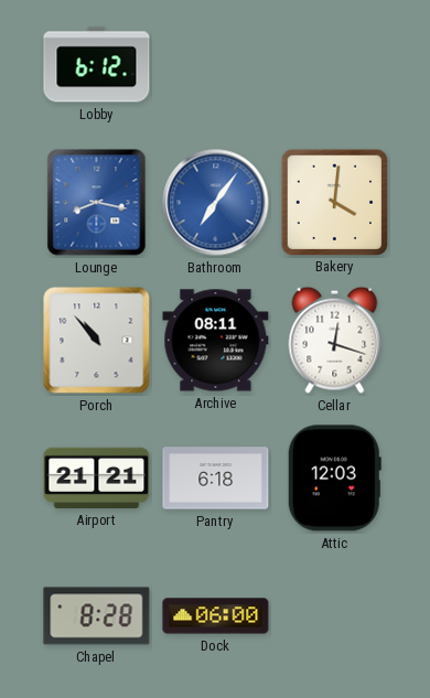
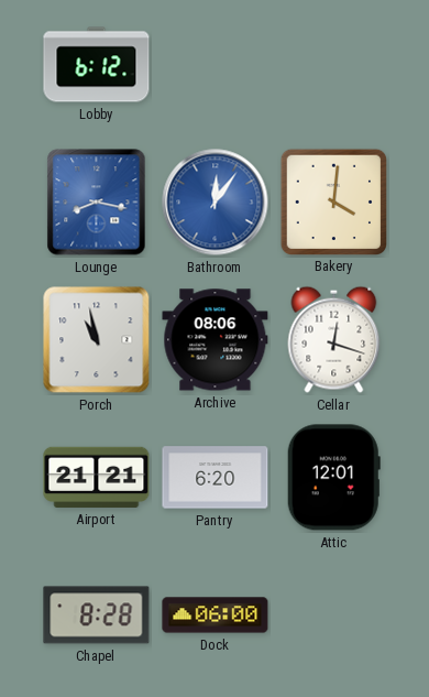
Bathroom: 7:06 -> 12:06 (216, 203)
Porch: 10:53 -> 10:58 (97, 340)
Archive: 08:11 -> 08:06 (216, 340)
Pantry: 6:18 -> 6:20 (216, 478)
Attic: 12:03 -> 12:01 (333, 478)
